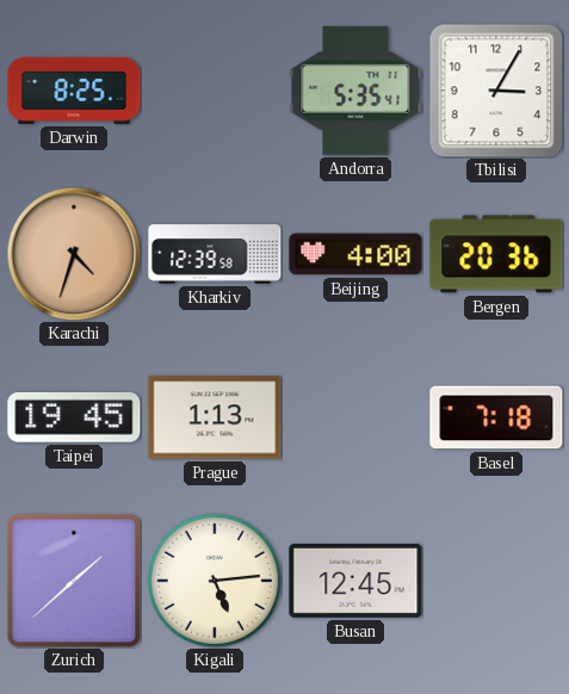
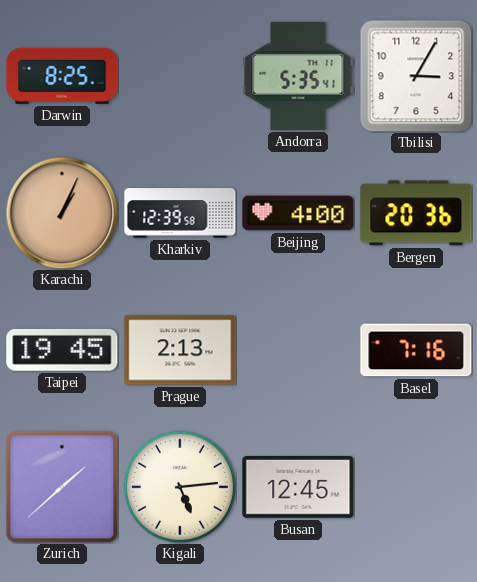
Karachi: 4:33 -> 1:04 (62, 213)
Prague: 1:13 -> 2:13 (180, 350)
Basel: 7:18 -> 7:16 (416, 350)
